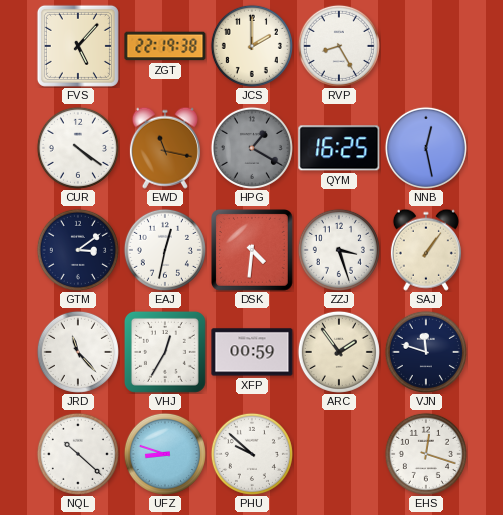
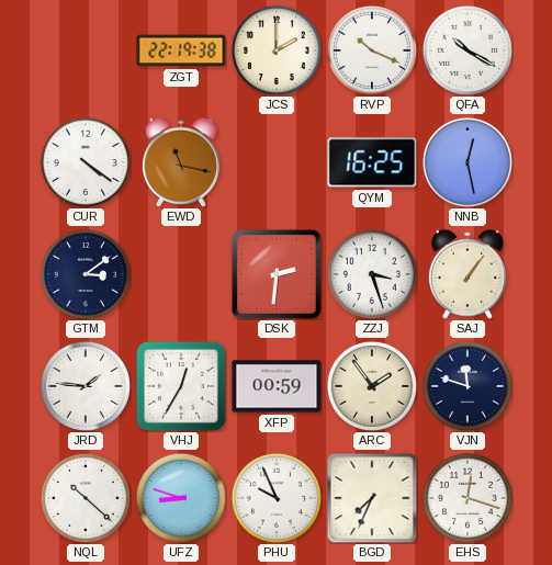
FVS: 5:07 -> none (78, 46)
RVP: 8:25 -> 10:19 (372, 50)
QFA: none -> 10:20 (467, 50)
HPG: 1:20 -> none (252, 148)
EAJ: 12:32 -> none (165, 250)
DSK: 4:31 -> 2:31 (278, 275)
JRD: 11:23 -> 1:46 (86, 386)
PHU: 9:52 -> 9:56 (277, 498)
BGD: none -> 7:34 (372, 498)
